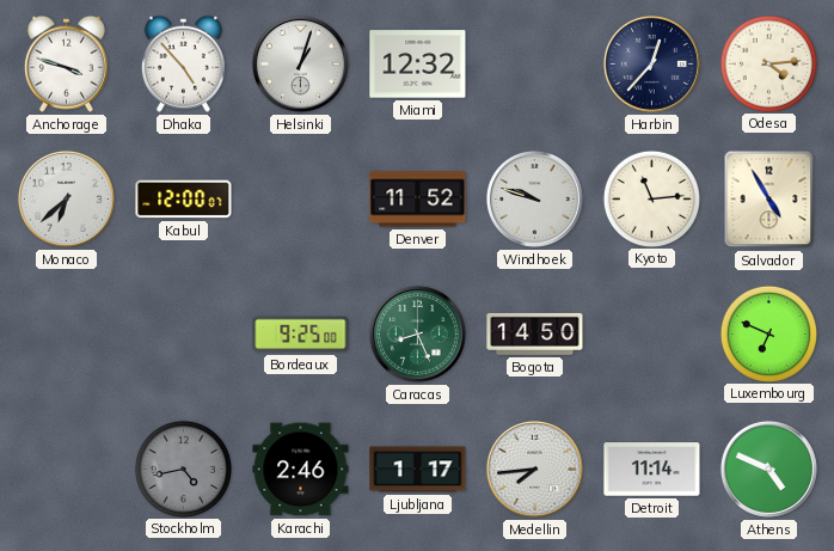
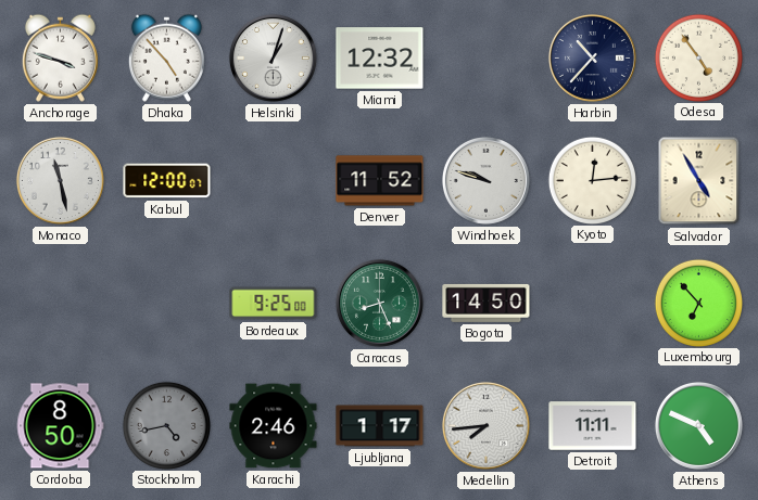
Harbin: 12:37 -> 10:37 (592, 57)
Odesa: 4:14 -> 4:54 (698, 57)
Monaco: 6:38 -> 11:28 (60, 180)
Kyoto: 11:14 -> 12:14 (592, 180)
Luxembourg: 6:49 -> 6:53 (698, 303)
Cordoba: none -> 8:50 (60, 426)
Detroit: 11:14 -> 11:11 (593, 426)
